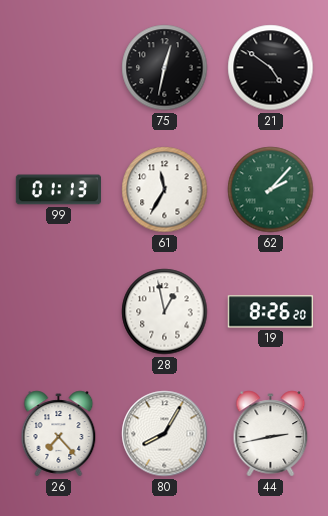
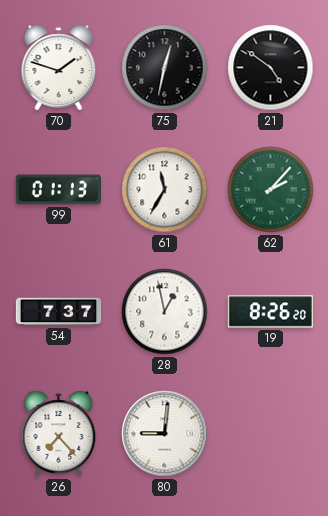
70: none -> 1:48 (59, 68)
54: none -> 7:37 (59, 312)
80: 8:05 -> 9:01 (165, 434)
44: 2:43 -> none (271, 434)
